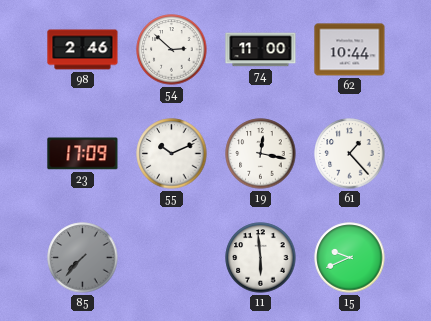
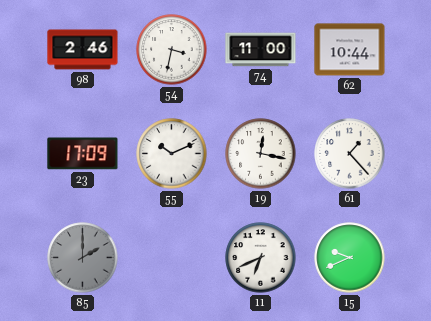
54: 2:52 -> 3:32 (172, 50)
85: 7:37 -> 2:00 (83, 258)
11: 5:59 -> 6:41 (261, 258)
